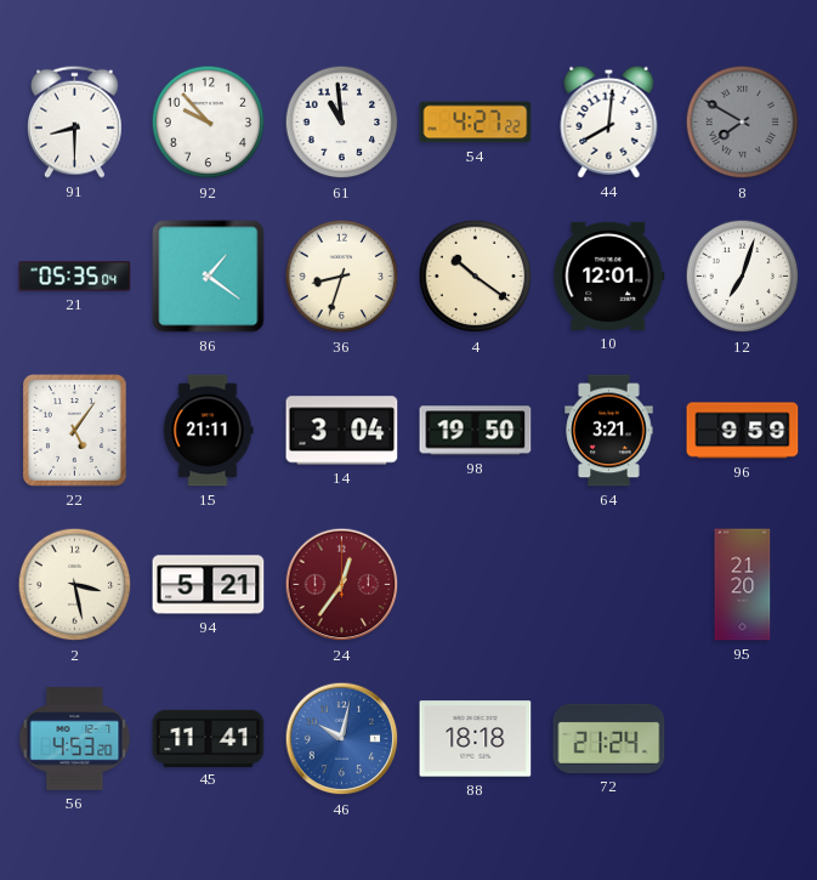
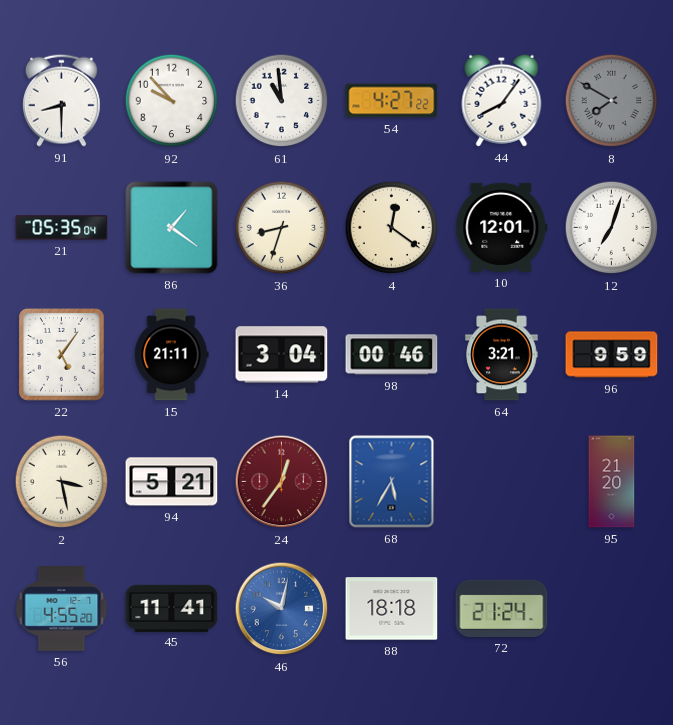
44: 8:01 -> 8:06 (502, 100)
4: 10:21 -> 12:21 (392, 228)
98: 19:50 -> 00:46 (392, 355)
68: none -> 5:35 (392, 482)
56: 4:53 -> 4:55 (62, 609)
